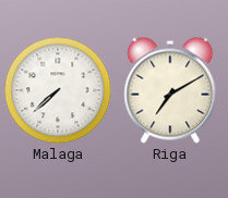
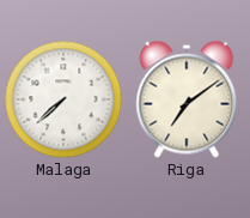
Riga: 7:10 -> 7:09 (187, 99)
